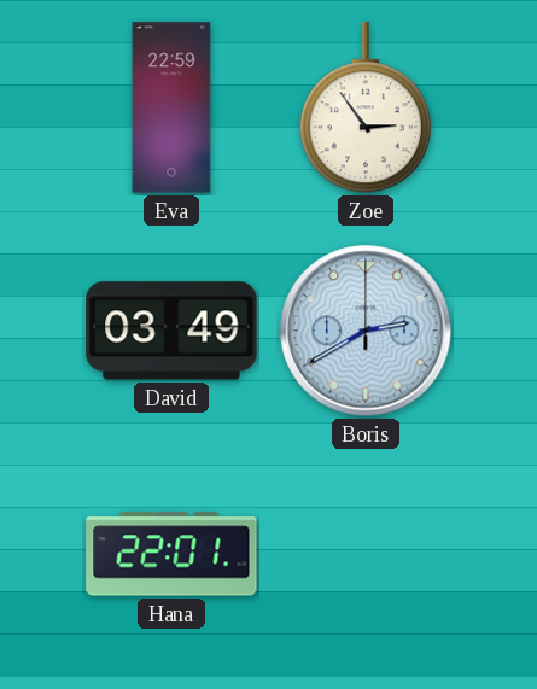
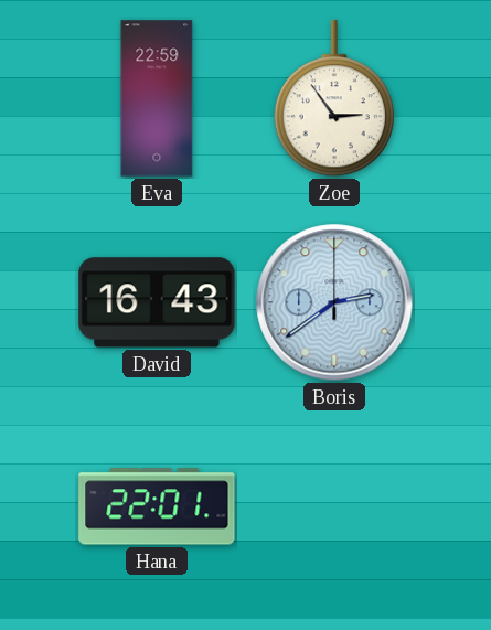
David: 03:49 -> 16:43 (157, 302)
Boris: 2:40 -> 2:39 (334, 302)
